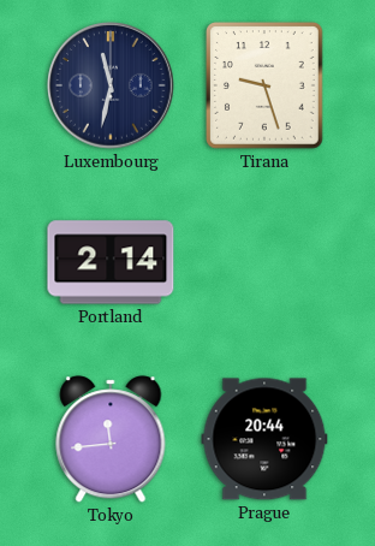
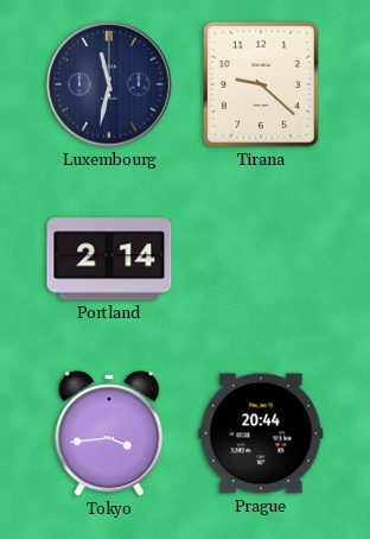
Tirana: 9:27 -> 9:22 (262, 85)
Tokyo: 11:44 -> 3:44 (109, 433)
